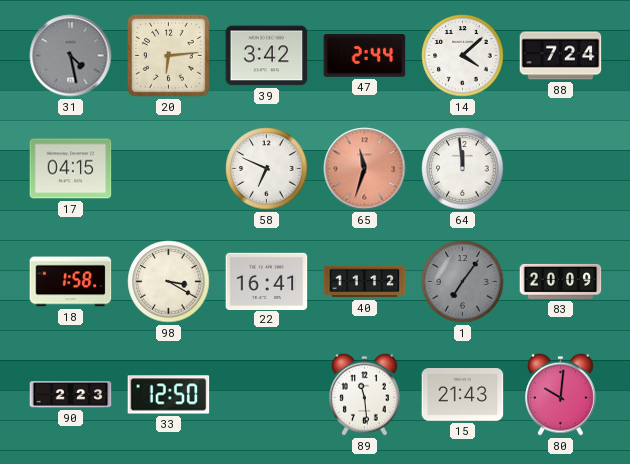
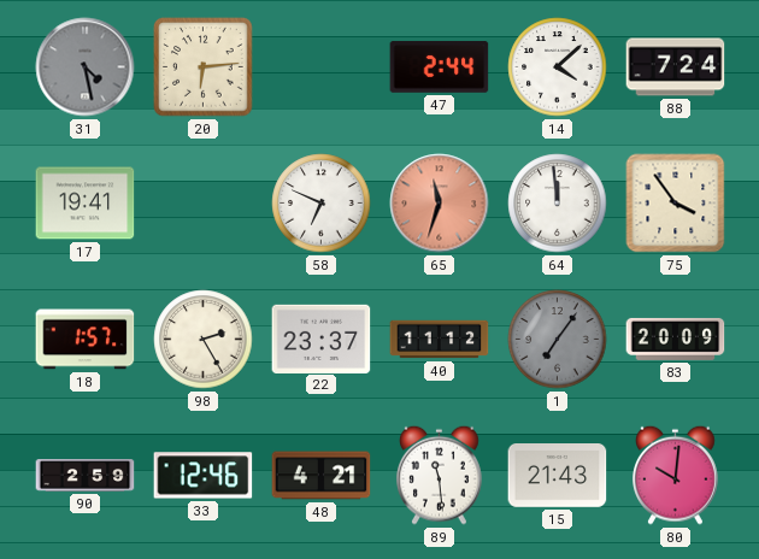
39: 3:42 -> none (267, 56)
17: 04:15 -> 19:41 (86, 204)
75: none -> 3:54 (676, 204)
18: 1:58 -> 1:57 (86, 340)
98: 3:20 -> 2:25 (204, 340)
22: 16:41 -> 23:37 (322, 339)
90: 2:23 -> 2:59 (86, 476)
33: 12:50 -> 12:46 (204, 476)
48: none -> 4:21 (322, 476)
